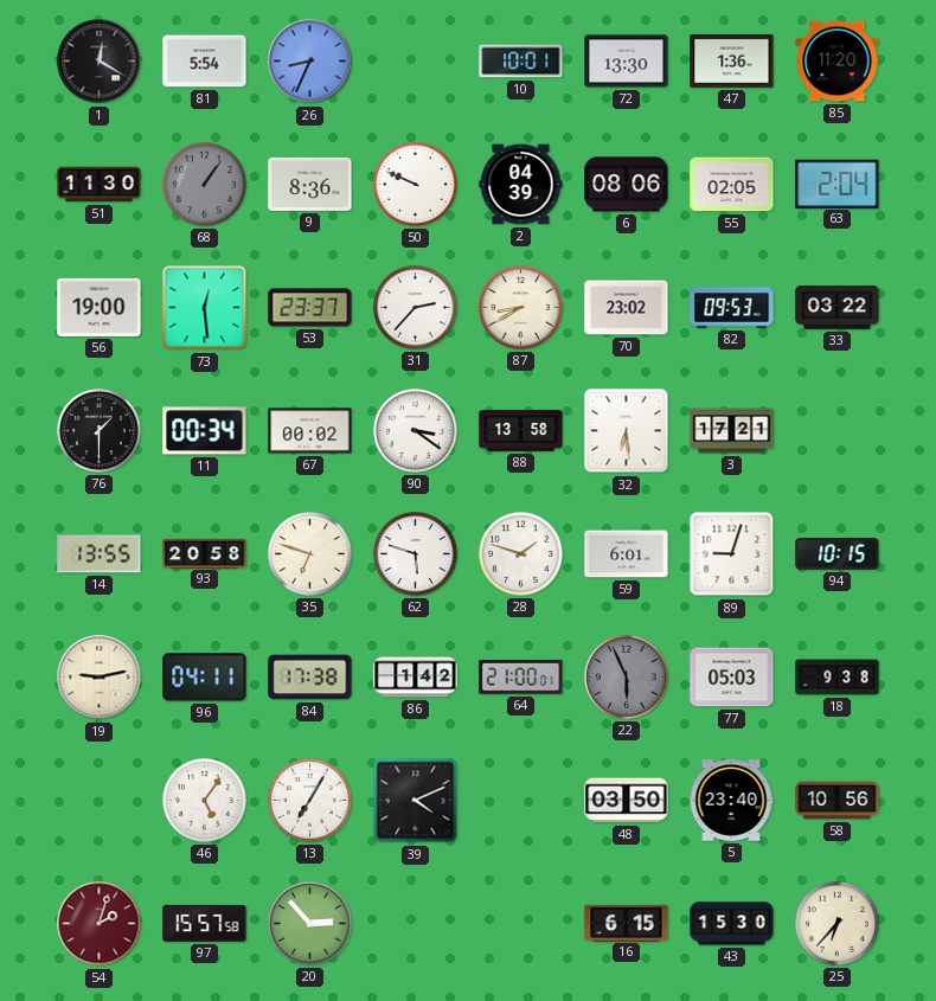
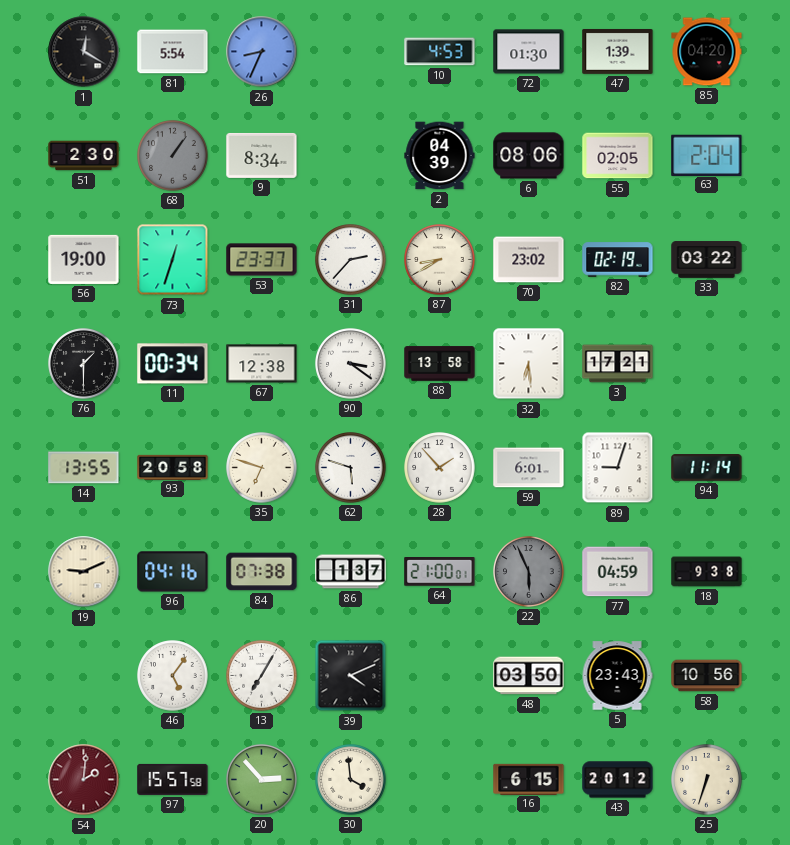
10: 10:01 -> 4:53 (440, 52)
72: 13:30 -> 01:30 (529, 52)
47: 1:36 -> 1:39 (618, 51)
85: 11:20 -> 04:20 (707, 52)
51: 11:30 -> 2:30 (84, 156)
9: 8:36 -> 8:34 (262, 155)
50: 9:49 -> none (416, 185)
73: 12:29 -> 12:33 (173, 260)
82: 09:53 -> 02:19 (618, 260)
67: 00:02 -> 12:38 (262, 364)
28: 1:48 -> 1:53 (440, 468)
94: 10:15 -> 11:14 (707, 468)
19: 9:13 -> 9:11 (84, 572)
96: 04:11 -> 04:16 (173, 572)
84: 17:38 -> 07:38 (262, 572)
86: 1:42 -> 1:37 (351, 572)
77: 05:03 -> 04:59 (618, 572)
5: 23:40 -> 23:43 (617, 676)
54: 2:03 -> 2:01 (84, 780)
30: none -> 3:59 (351, 780)
43: 15:30 -> 20:12 (618, 780)
25: 6:37 -> 6:33 (707, 780)
